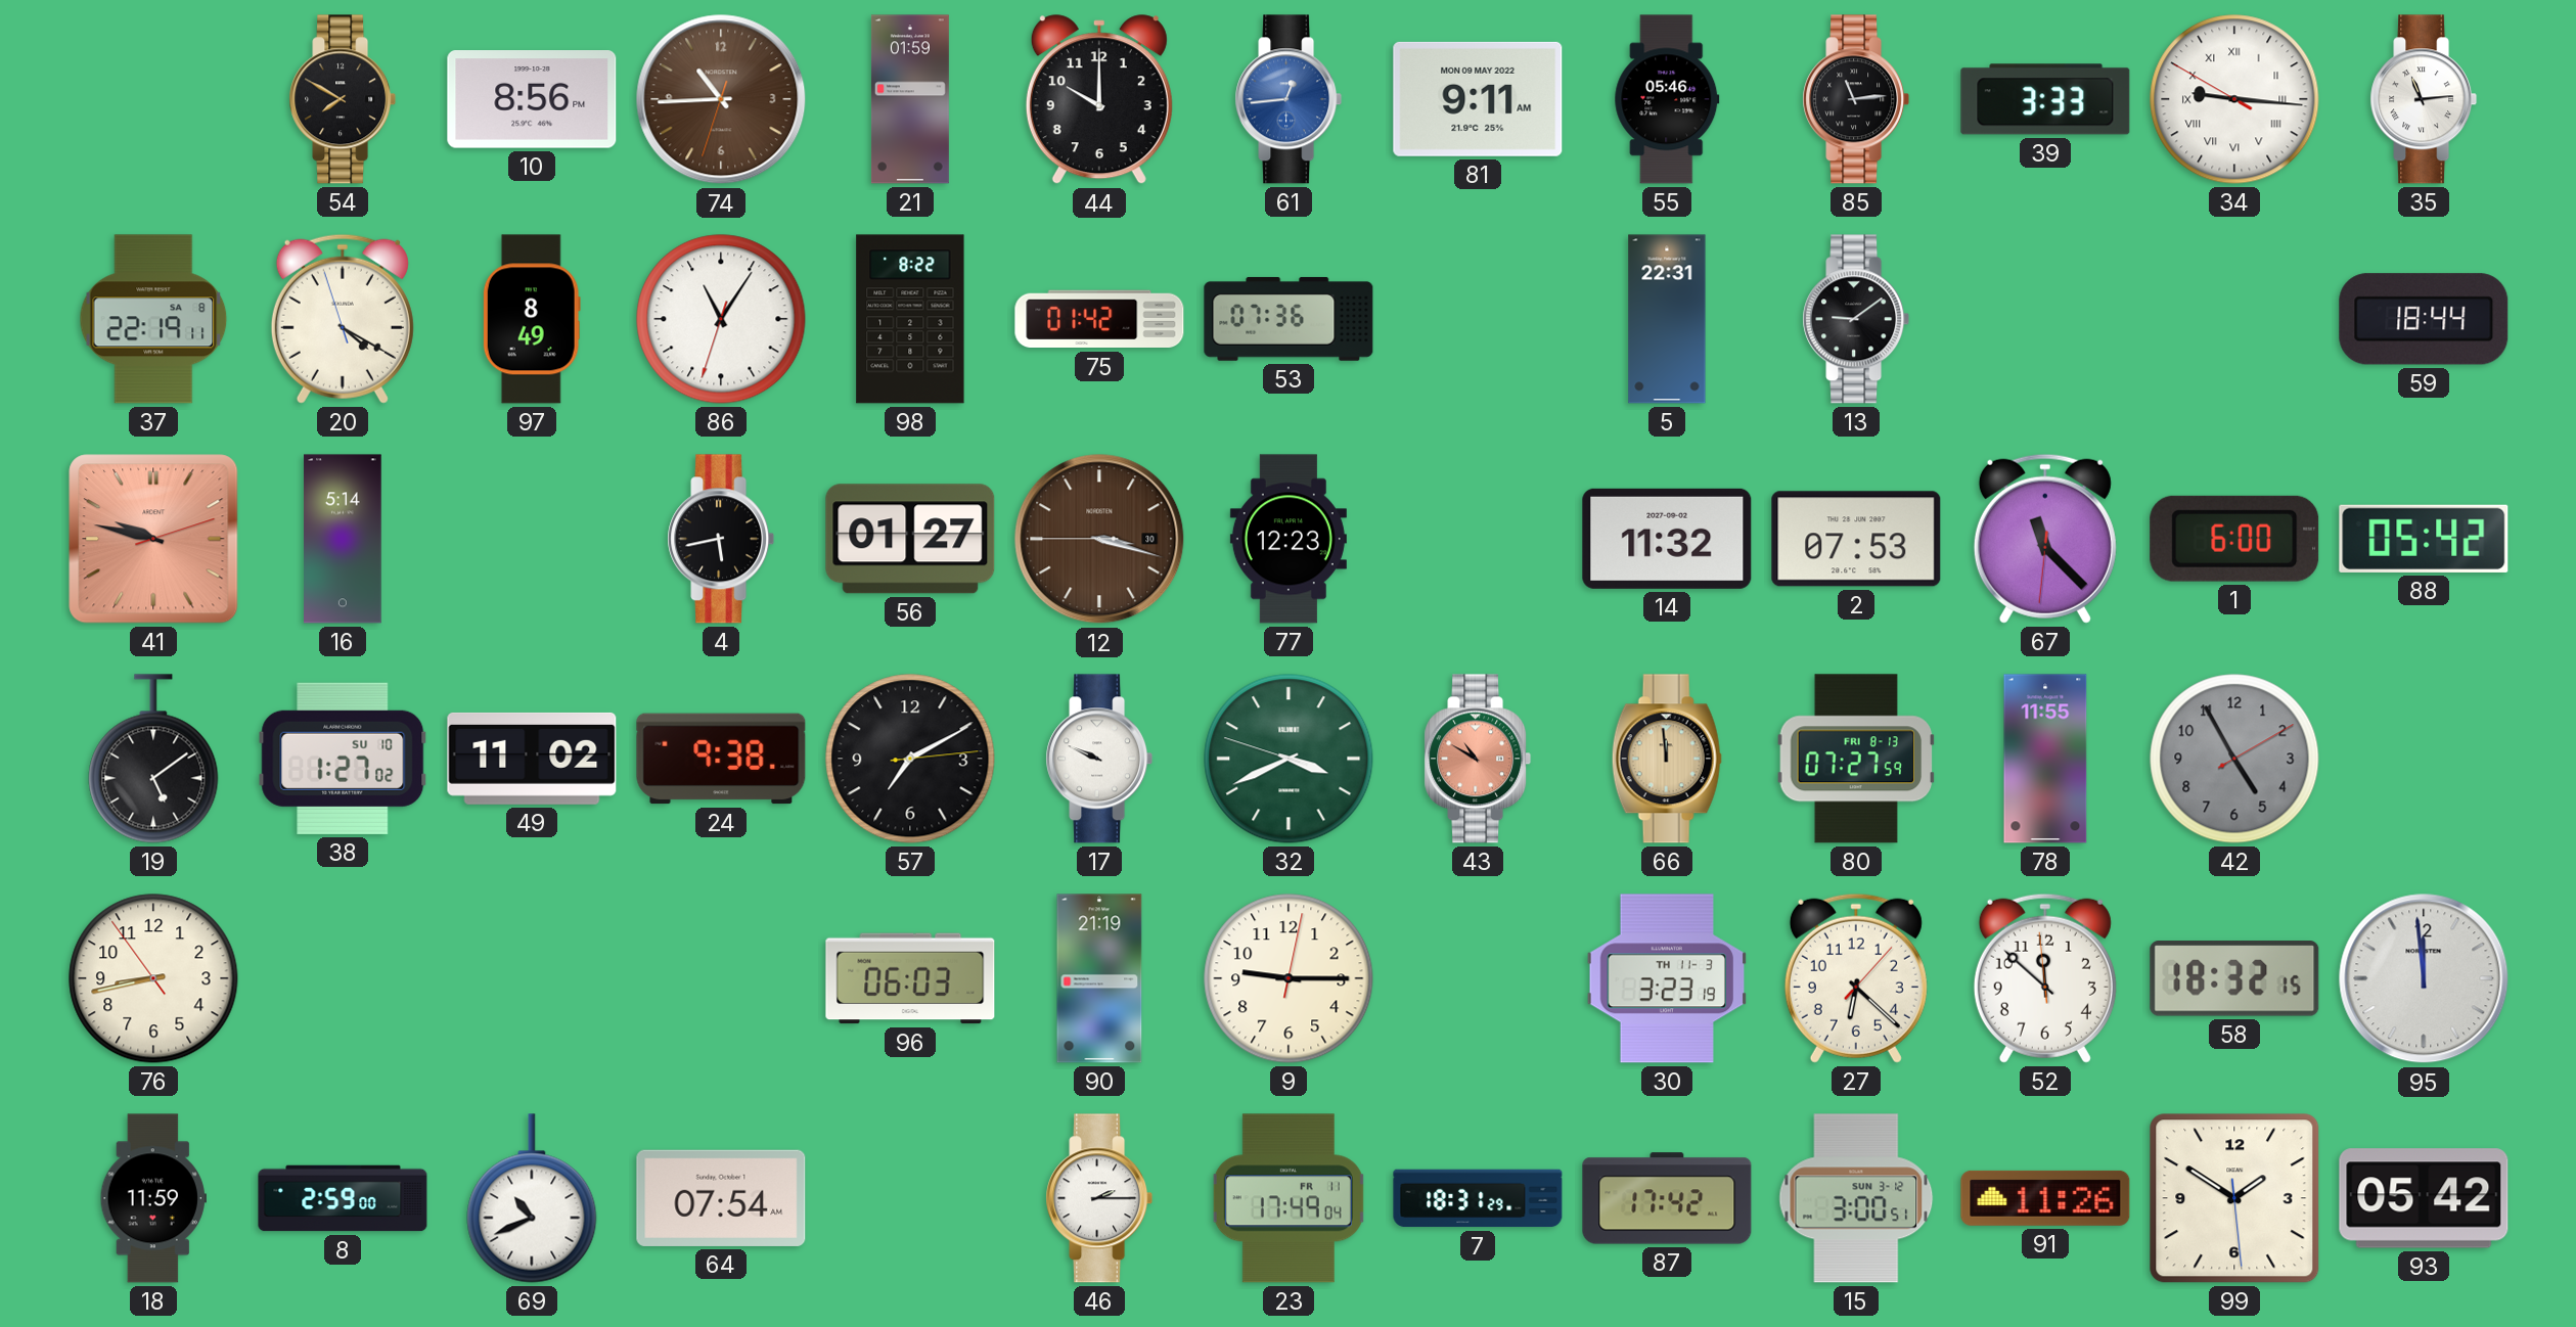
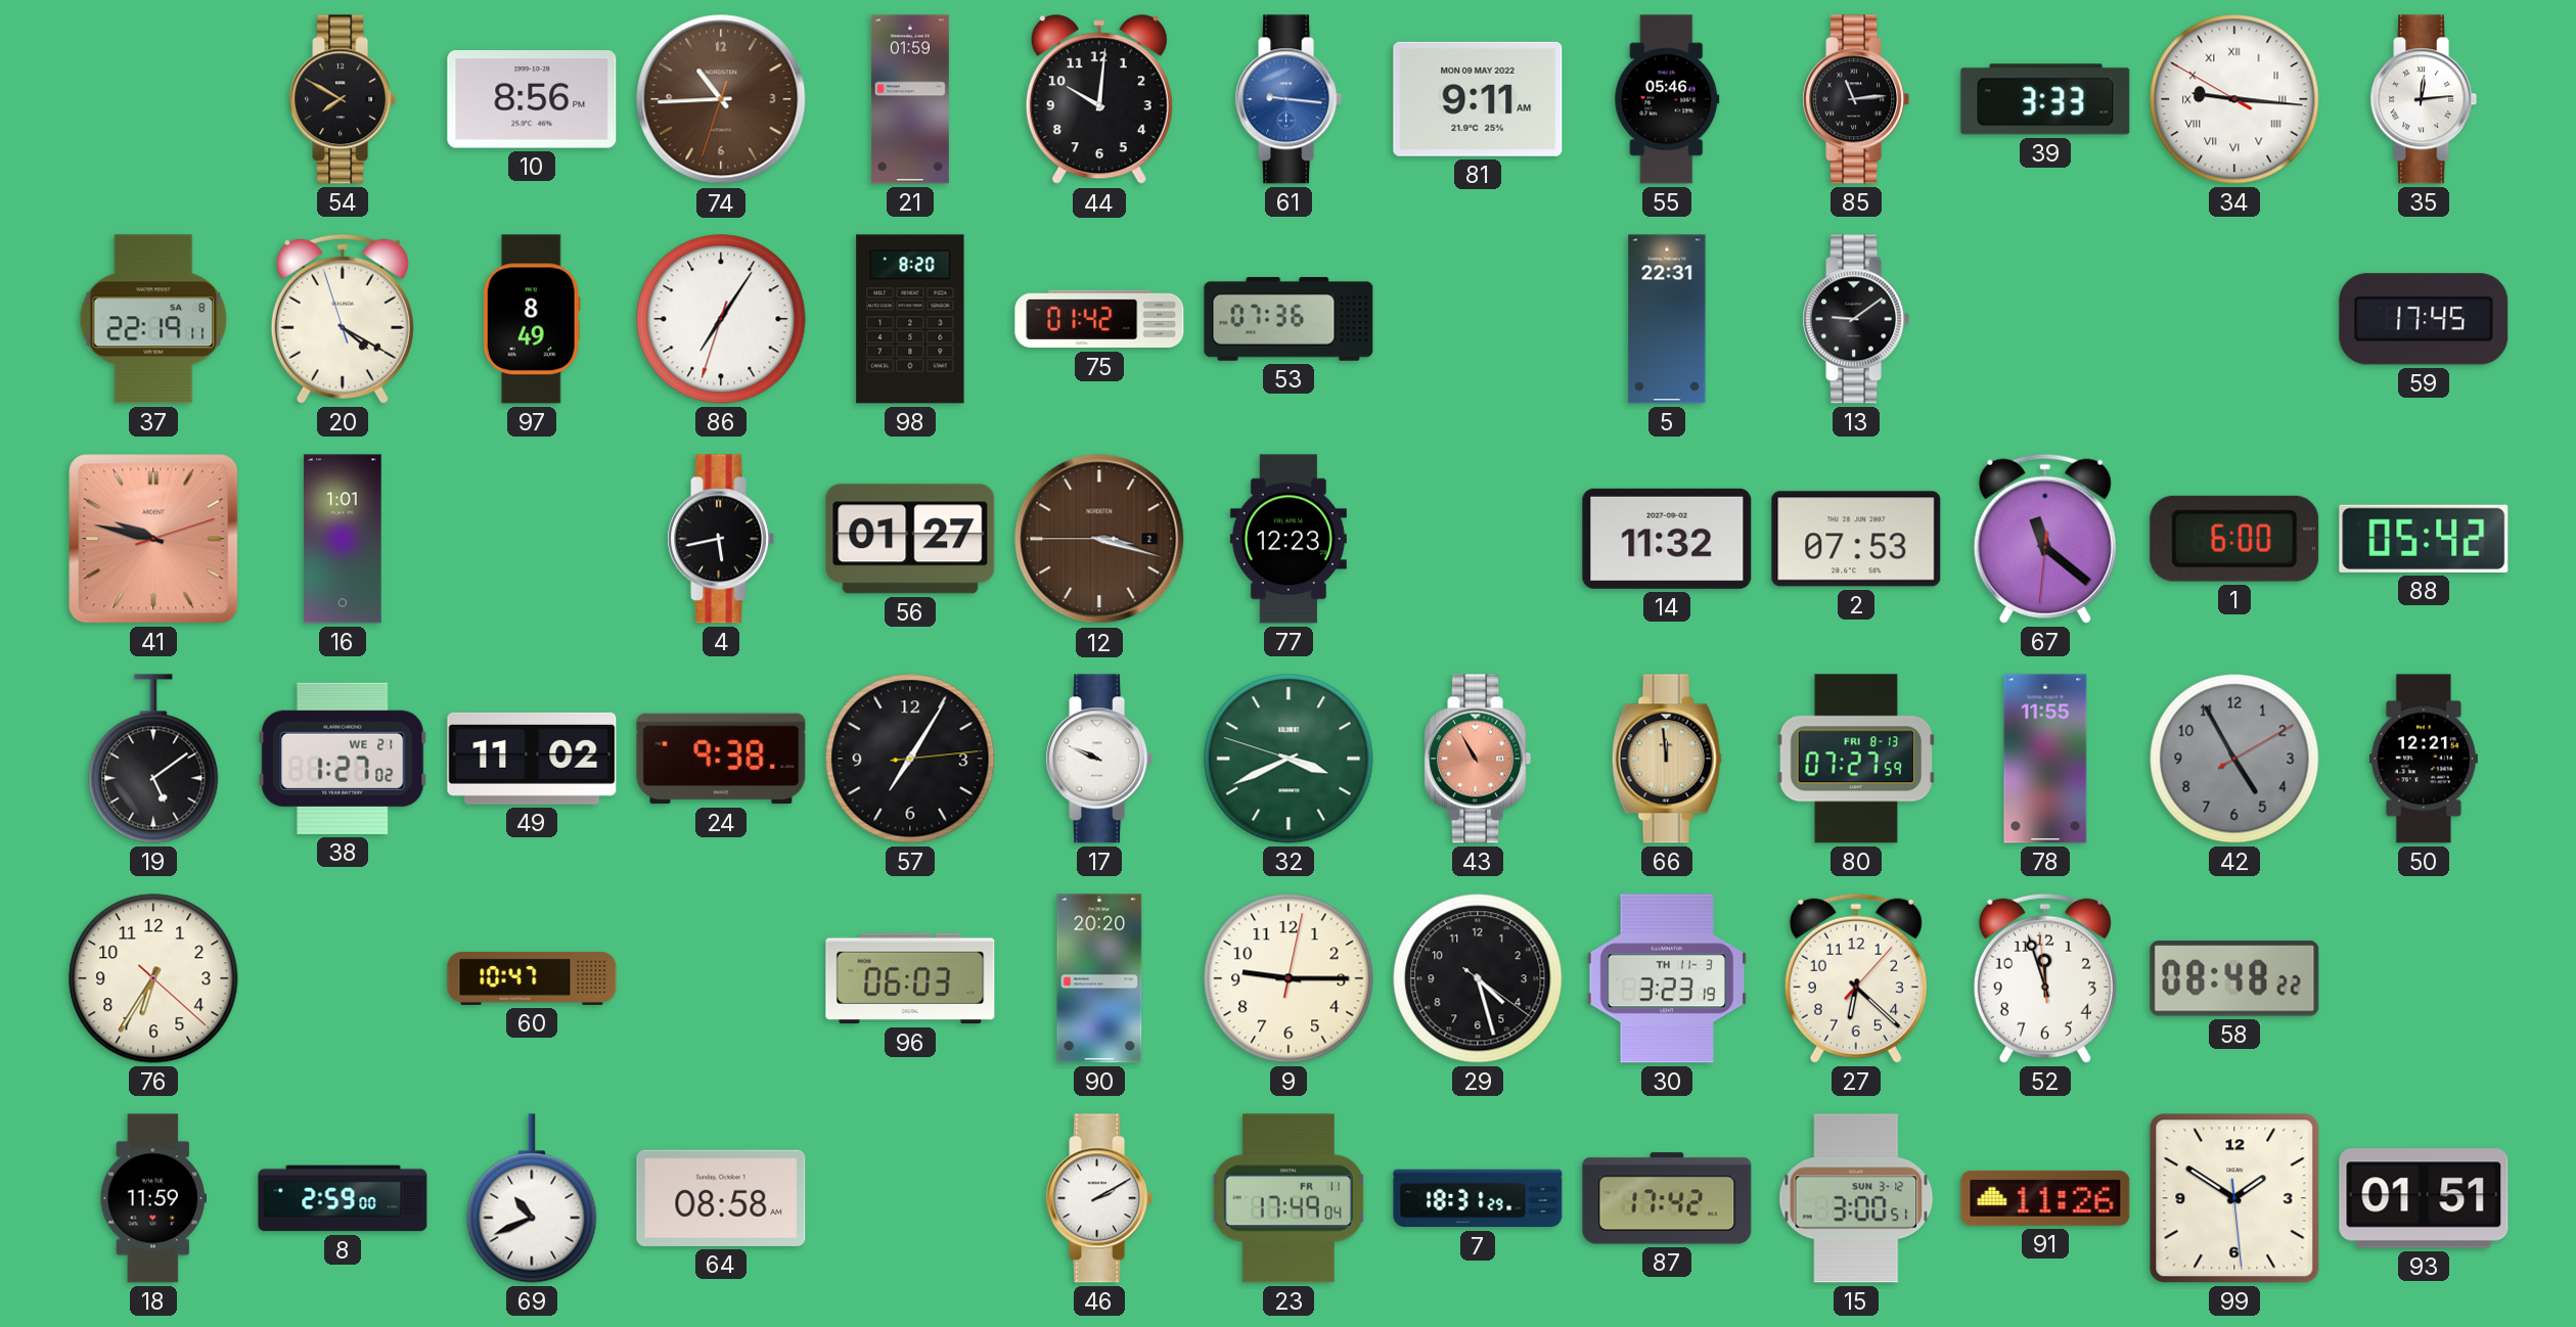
44: 10:00 -> 10:01 (1099, 100)
61: 12:44 -> 9:16 (1289, 99)
35: 11:14 -> 12:14 (2424, 99)
86: 11:05 -> 7:05 (721, 319)
98: 8:22 -> 8:20 (910, 319)
59: 18:44 -> 17:45 (2424, 319)
16: 5:14 -> 1:01 (343, 539)
12 date: 30 -> 2 (1099, 539)
67: 11:22 -> 11:21 (2045, 539)
38 date: SU 10 -> WE 21 (343, 759)
57: 7:10 -> 7:05 (910, 759)
43: 10:50 -> 10:55 (1478, 759)
50: none -> 12:21 (2424, 759)
76: 8:42 -> 6:35 (153, 978)
60: none -> 10:47 (532, 978)
90: 21:19 -> 20:20 (1099, 978)
29: none -> 4:27 (1478, 978)
52: 11:51 -> 11:56 (2045, 978)
58: 18:32 -> 08:48 (2234, 978)
95: 11:59 -> none (2424, 978)
64: 07:54 -> 08:58 (721, 1198)
46: 2:15 -> 2:10 (1099, 1198)
93: 05:42 -> 01:51 (2424, 1198)
